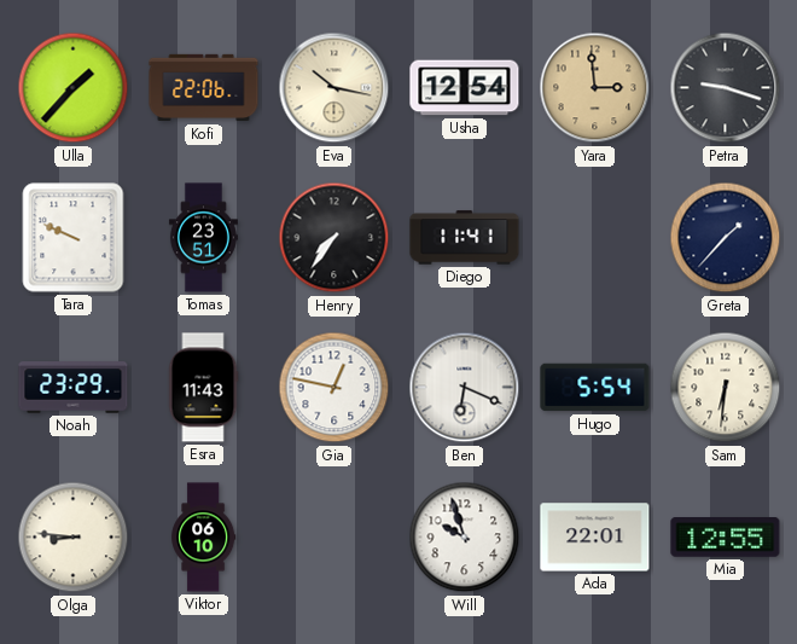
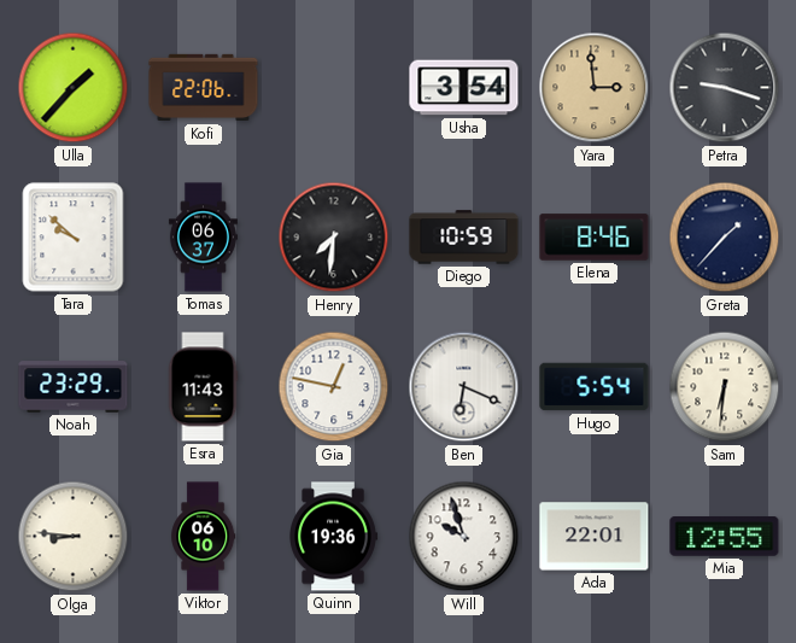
Eva: 10:17 -> none (334, 88)
Usha: 12:54 -> 3:54 (464, 88)
Tara: 9:49 -> 9:52 (74, 238)
Tomas: 23:51 -> 06:37 (203, 238)
Henry: 7:36 -> 7:31 (334, 238)
Diego: 11:41 -> 10:59 (464, 238)
Elena: none -> 8:46 (595, 238)
Quinn: none -> 19:36 (334, 537)
